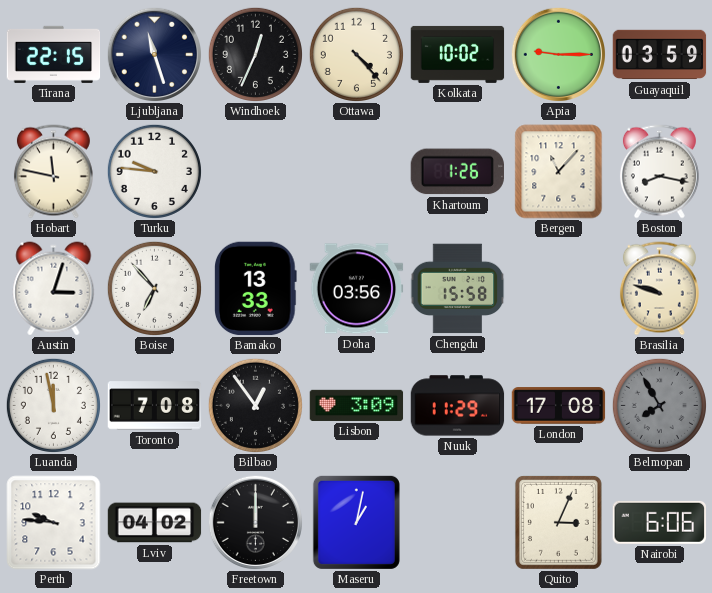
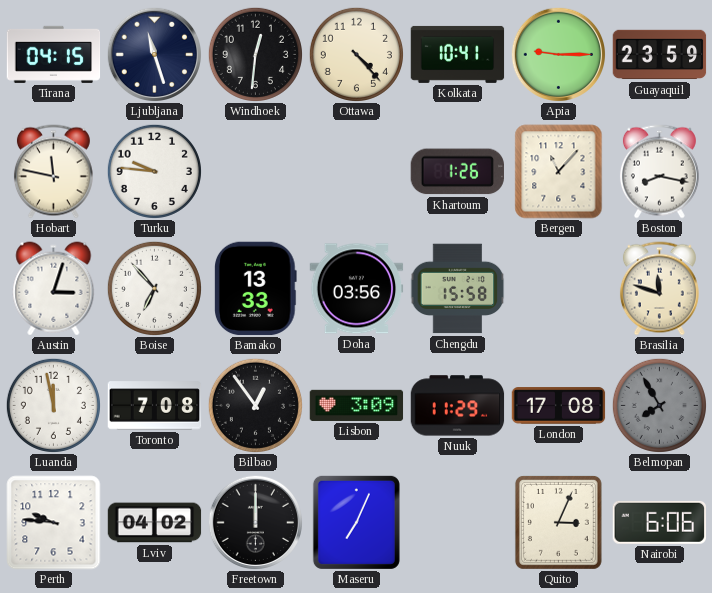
Tirana: 22:15 -> 04:15 (54, 54)
Windhoek: 12:34 -> 12:31 (255, 54)
Kolkata: 10:02 -> 10:41 (458, 54)
Guayaquil: 03:59 -> 23:59 (660, 55)
Brasilia: 9:48 -> 11:48 (659, 289)
Maseru: 1:02 -> 7:04 (356, 522)
